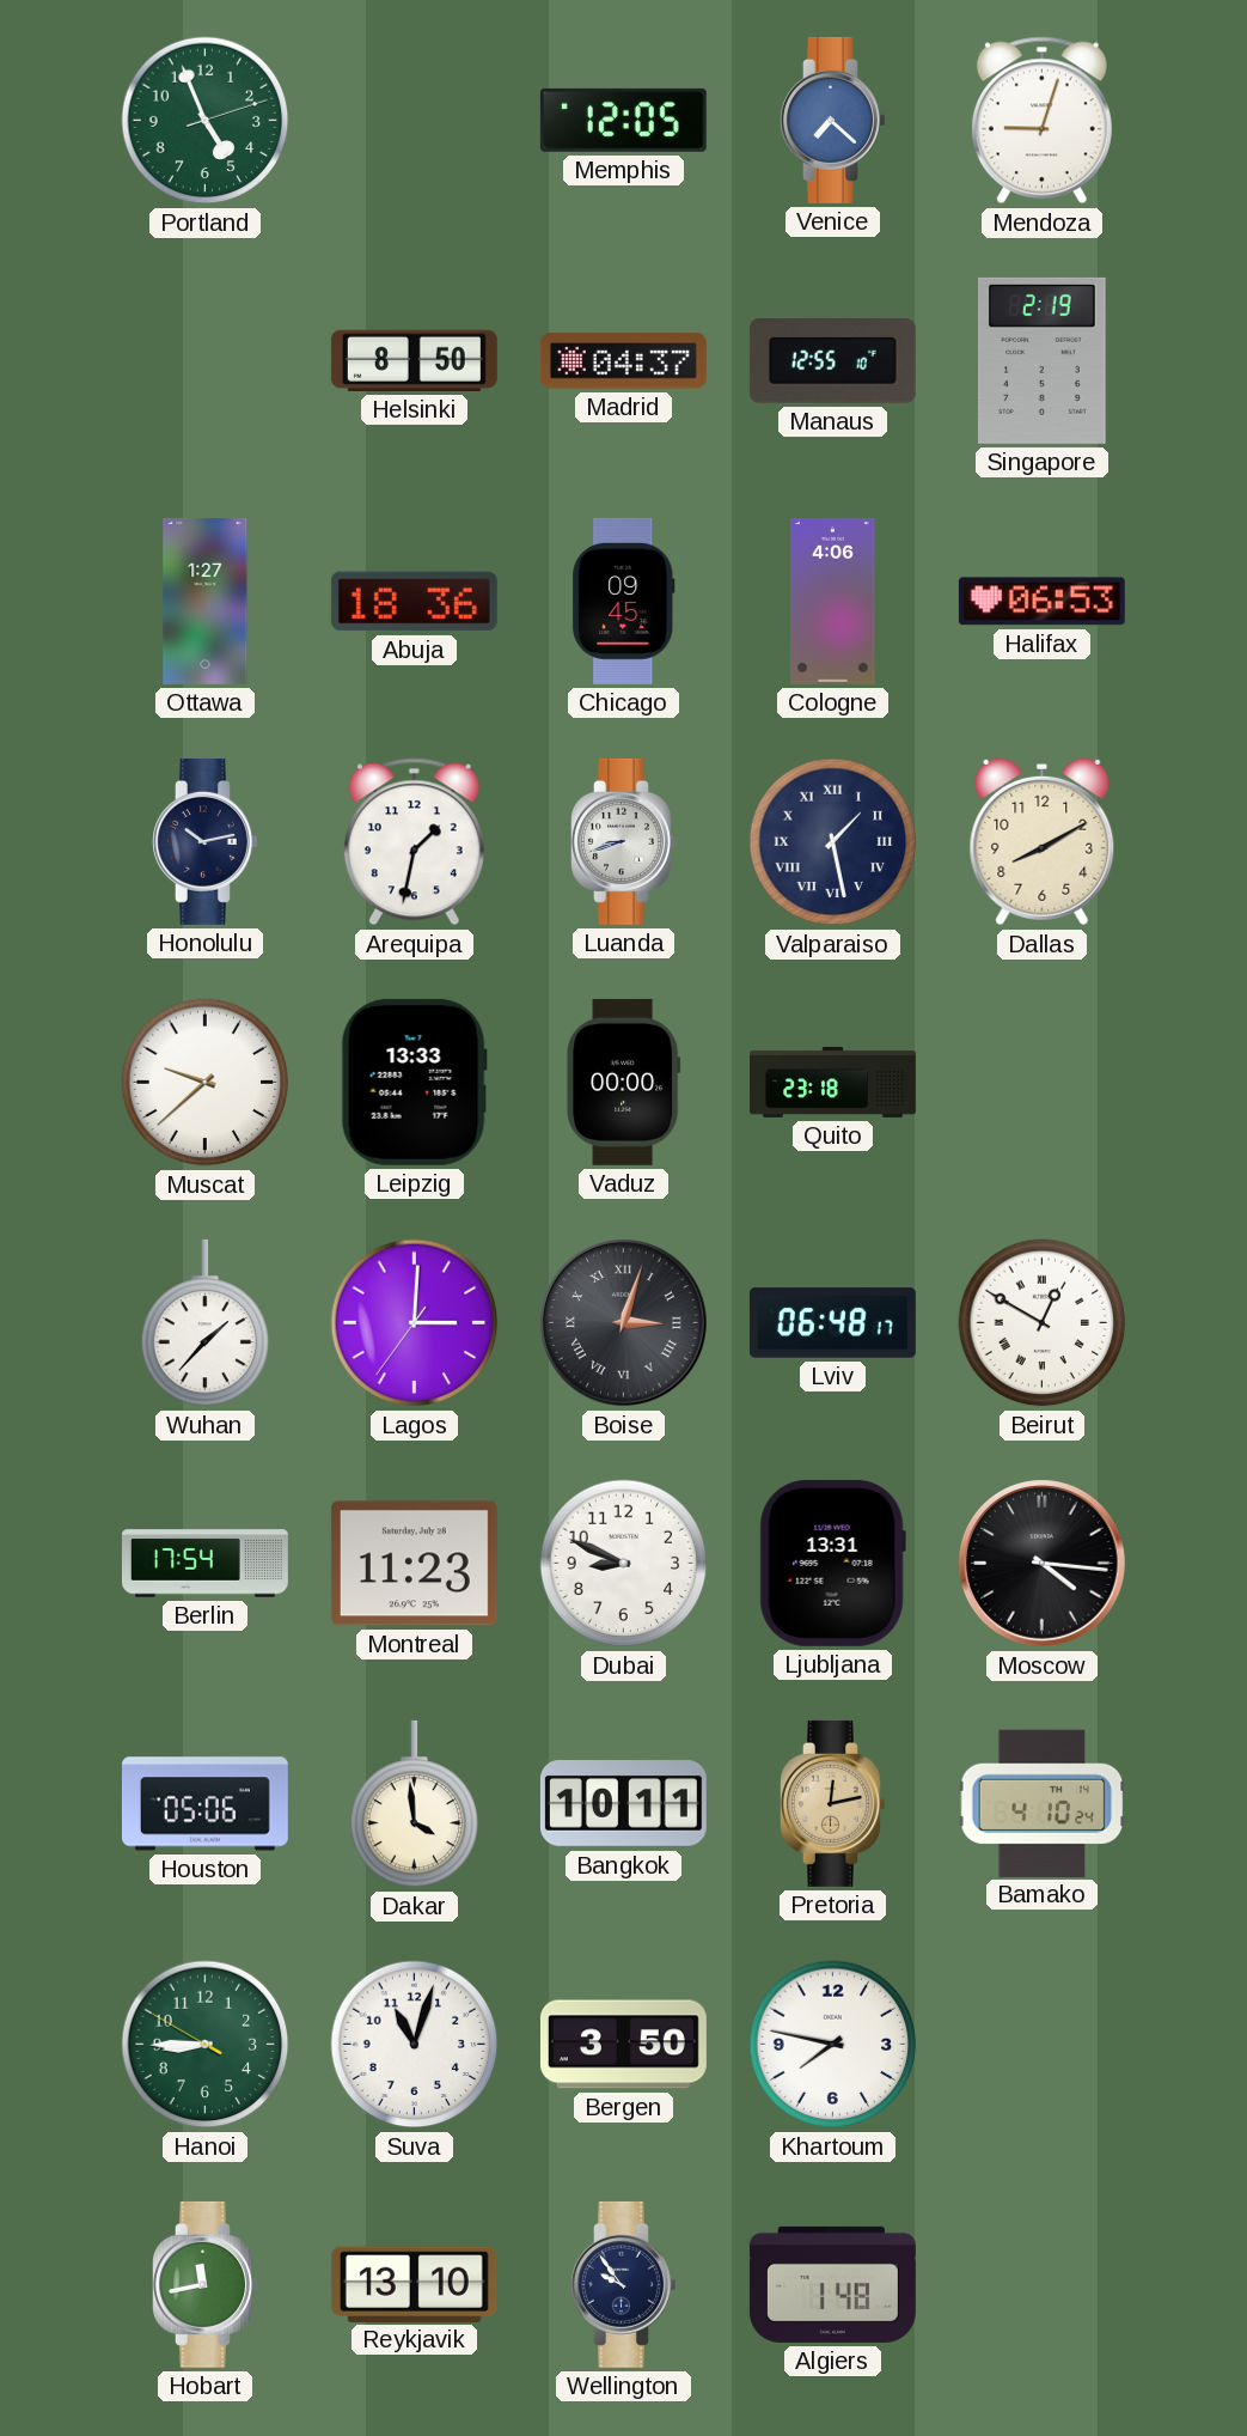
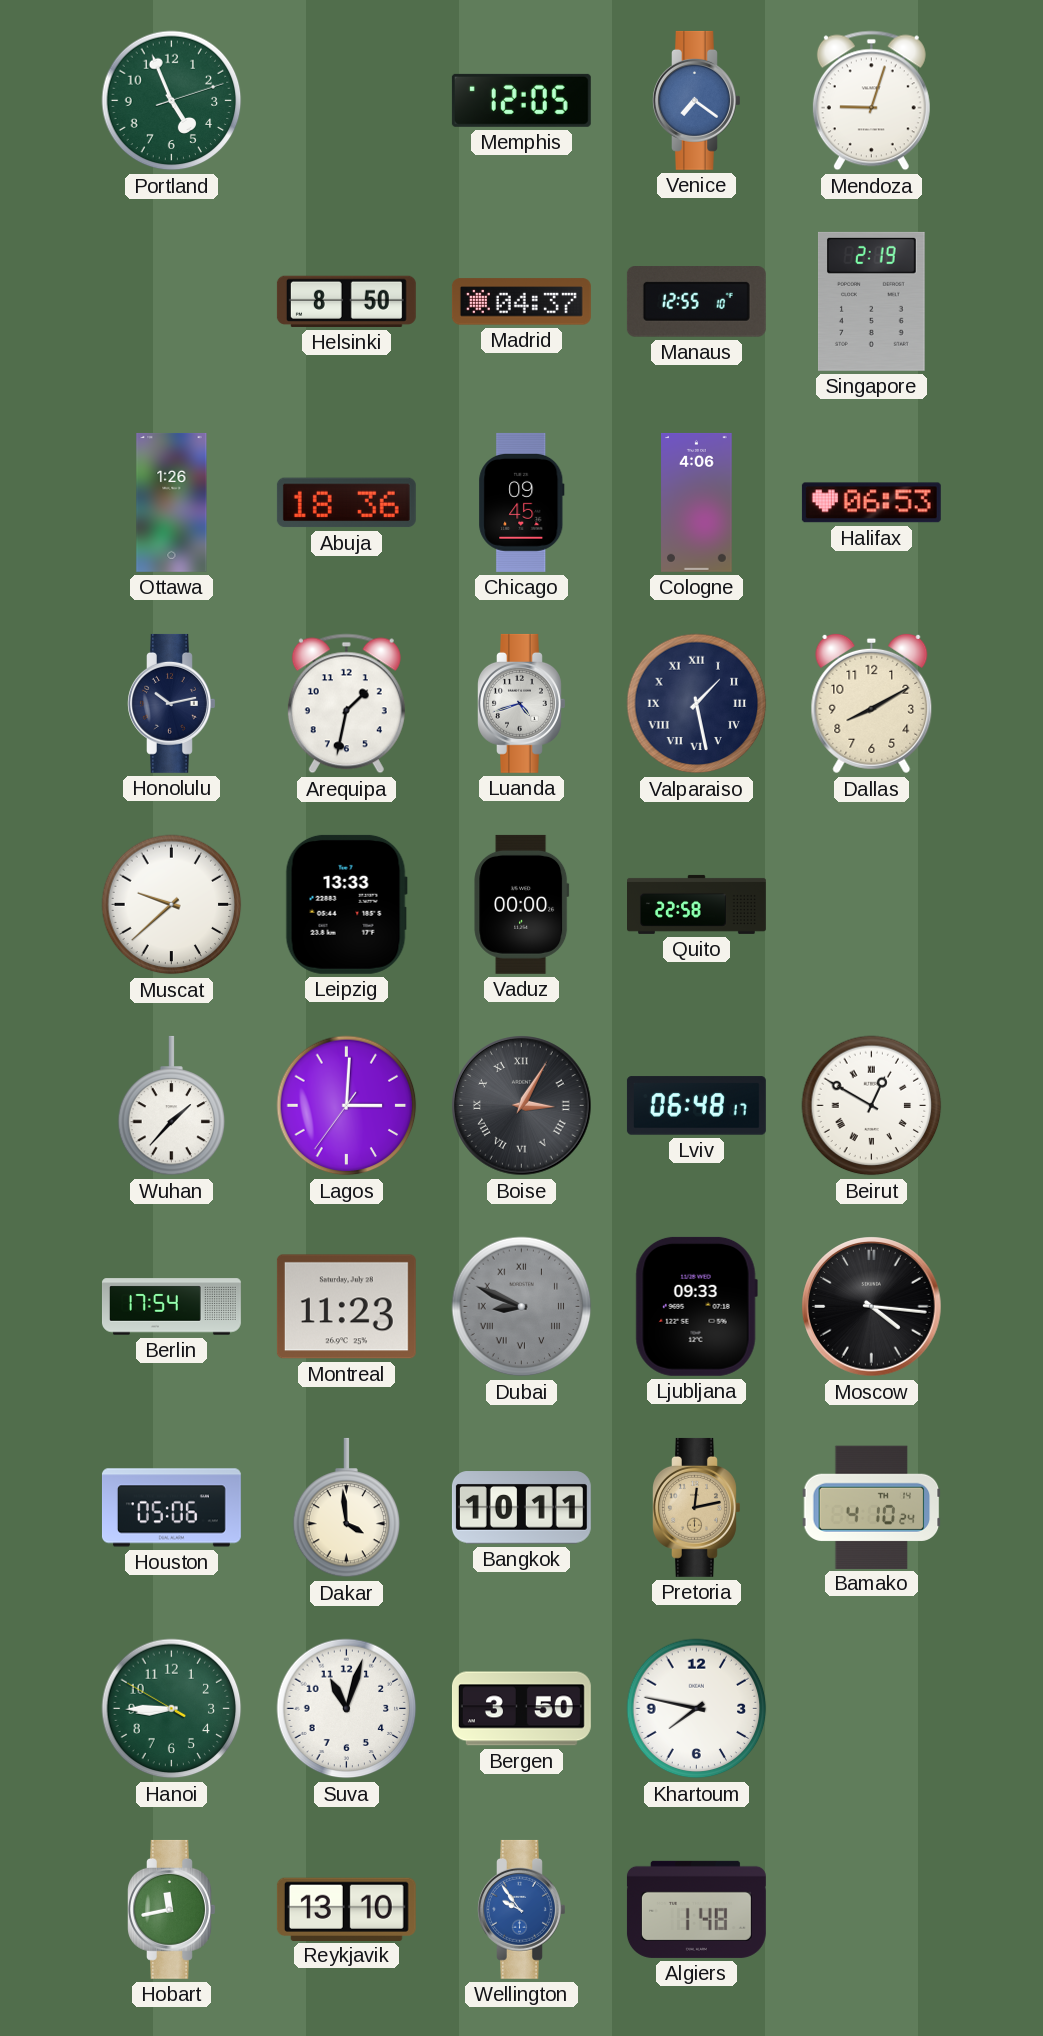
Venice: 7:22 -> 7:21 (697, 100)
Ottawa: 1:27 -> 1:26 (172, 502)
Luanda: 8:42 -> 4:42 (522, 703)
Quito: 23:18 -> 22:58 (697, 904)
Boise: 3:03 -> 3:05 (522, 1106)
Dubai dial: white -> grey (522, 1307)
Dubai numerals: Arabic -> Roman (522, 1307)
Ljubljana: 13:31 -> 09:33 (696, 1306)
Wellington dial: navy -> blue (522, 1909)
